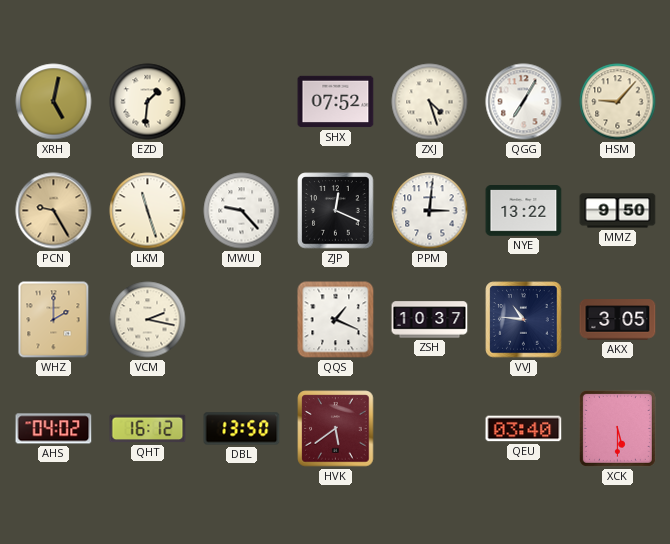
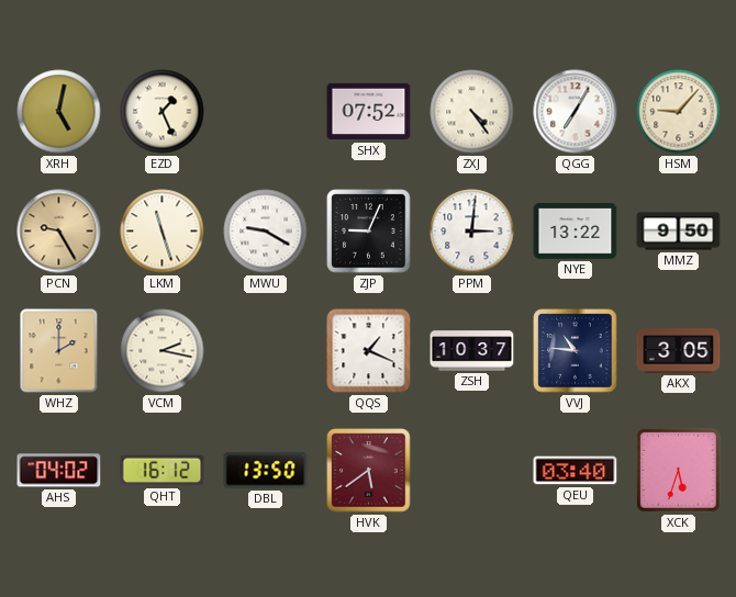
EZD: 1:31 -> 1:26 (163, 112)
ZXJ: 4:27 -> 4:24 (472, 112)
MWU: 9:23 -> 9:20 (266, 232)
ZJP: 12:19 -> 9:04 (369, 232)
XCK: 5:30 -> 5:33 (678, 470)
